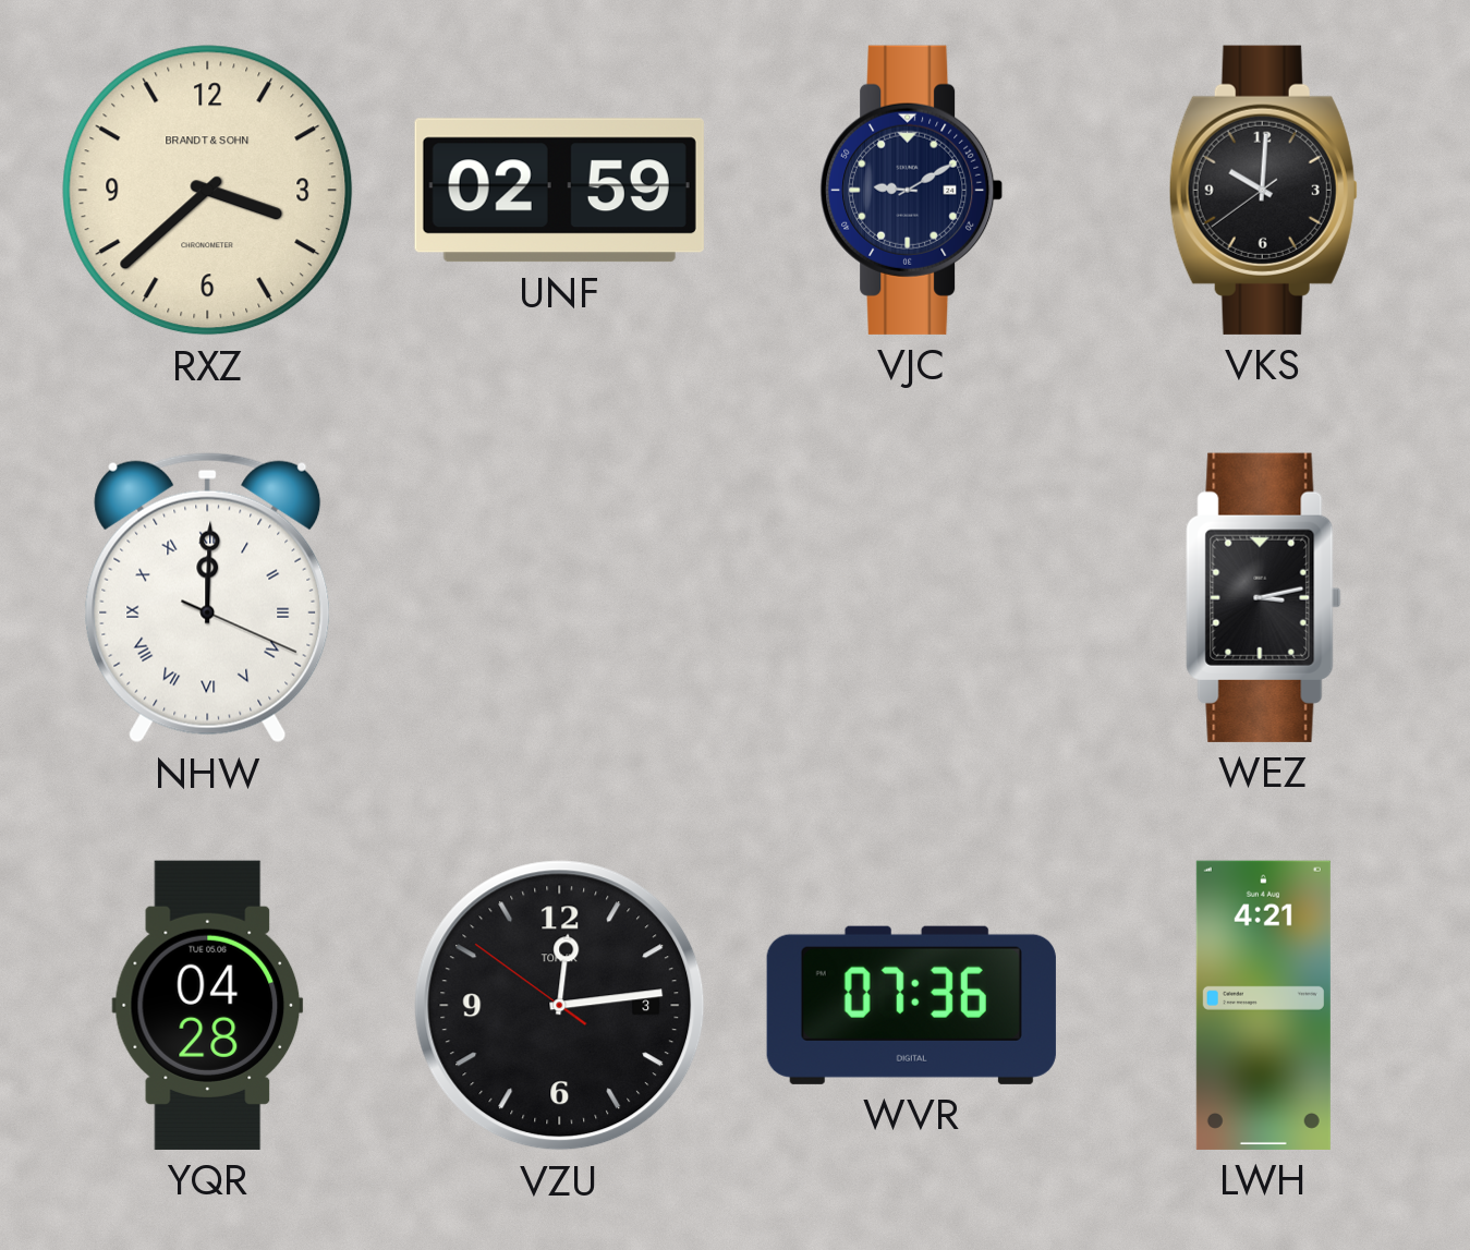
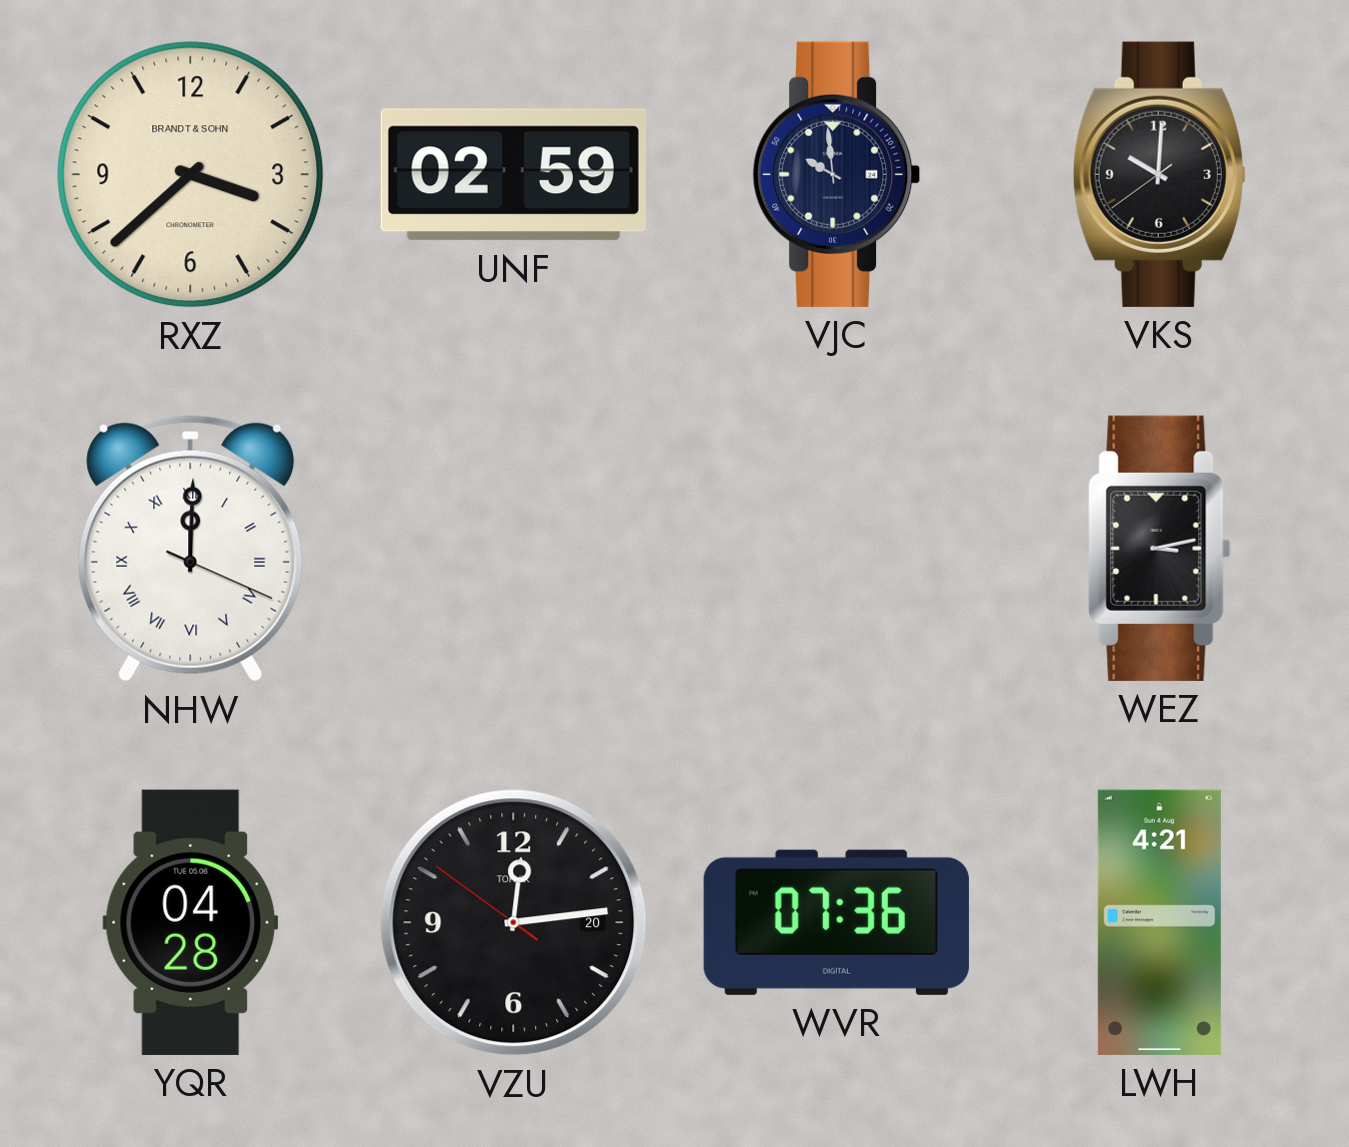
VJC: 9:10 -> 9:59 (837, 174)
VZU date: 3 -> 20 (514, 923)
